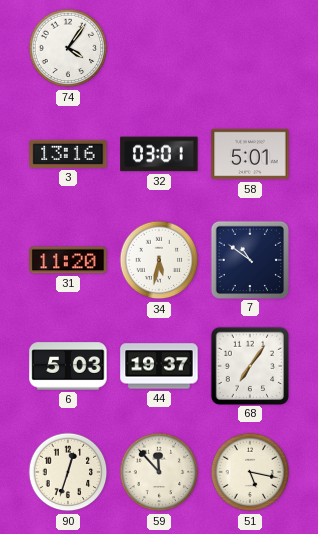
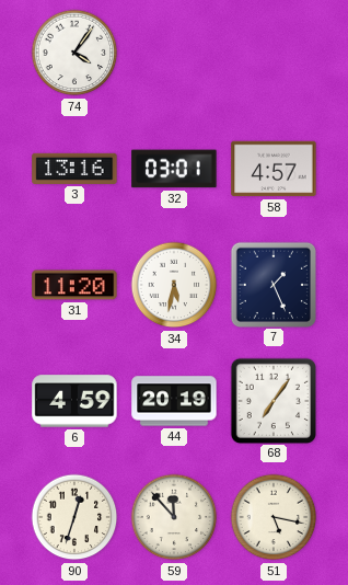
58: 5:01 -> 4:57 (274, 169)
7: 10:51 -> 1:26 (272, 284)
6: 5:03 -> 4:59 (74, 401)
44: 19:37 -> 20:19 (174, 401)
